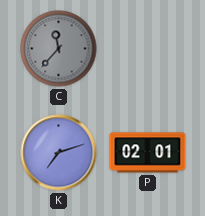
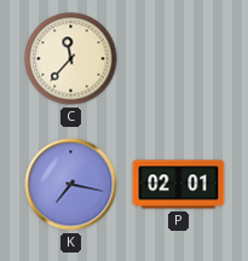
C dial: grey -> cream (71, 59)
K: 7:12 -> 7:17 (71, 185)
